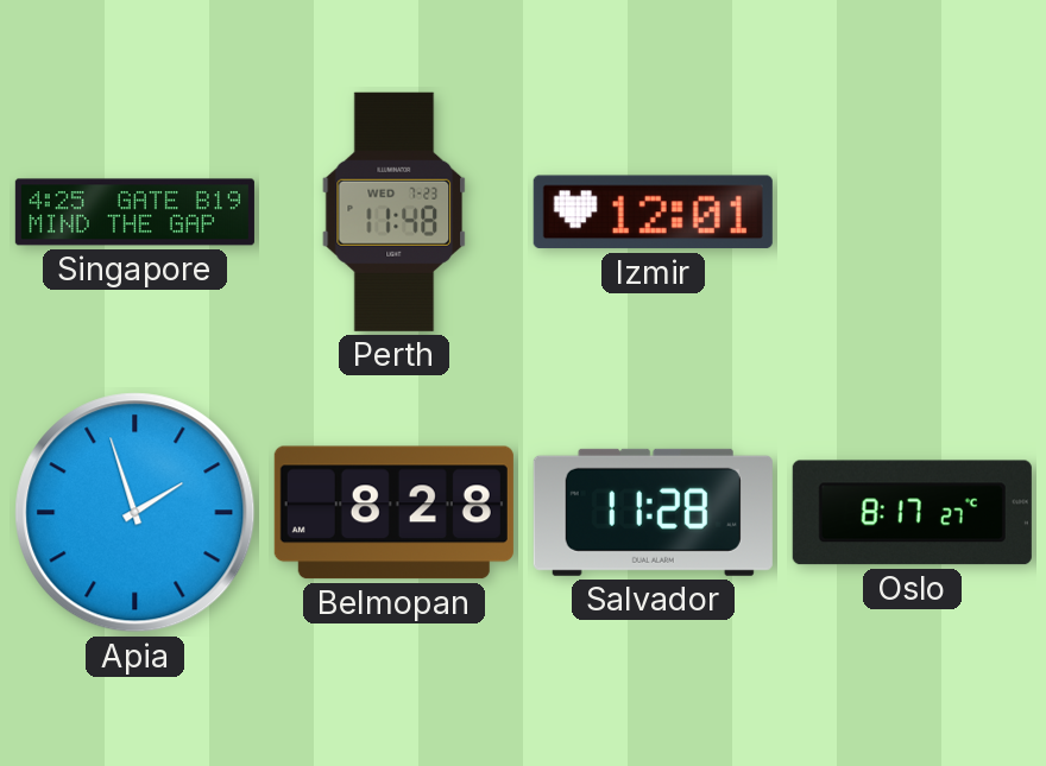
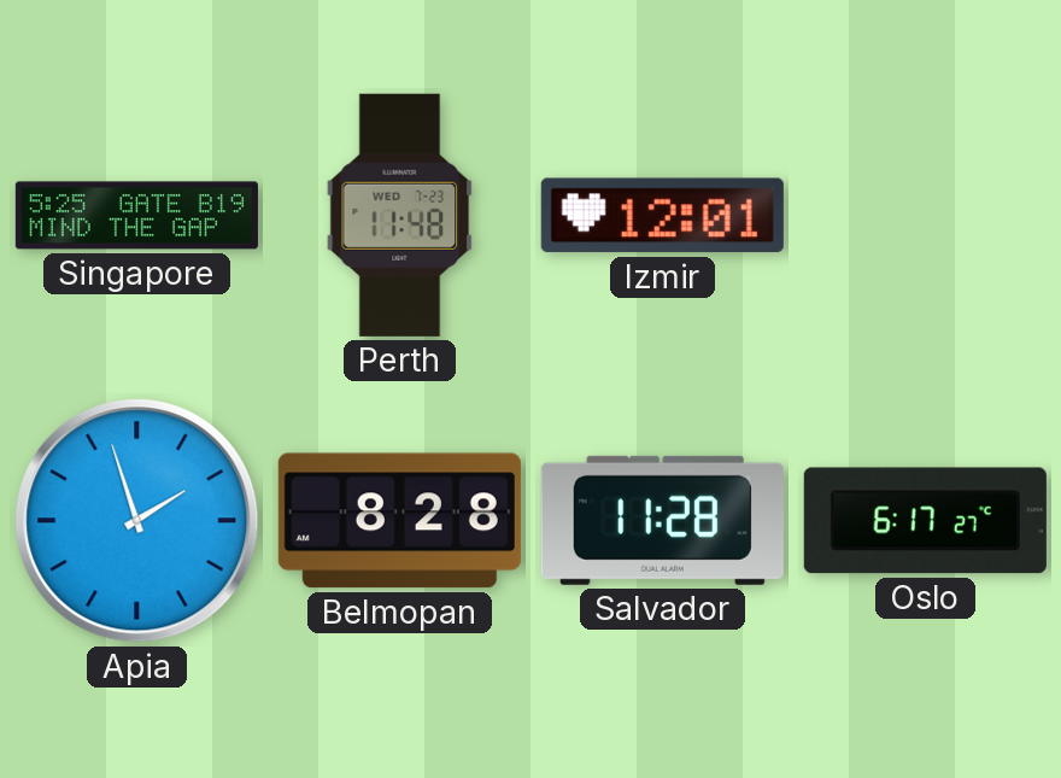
Singapore: 4:25 -> 5:25 (136, 216)
Oslo: 8:17 -> 6:17 (925, 521)
